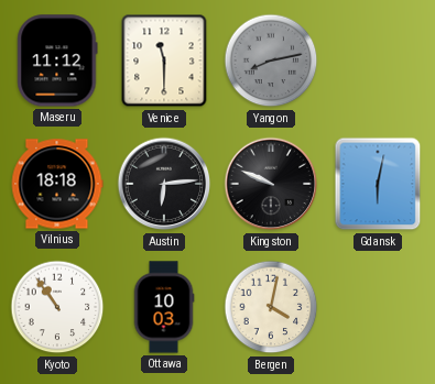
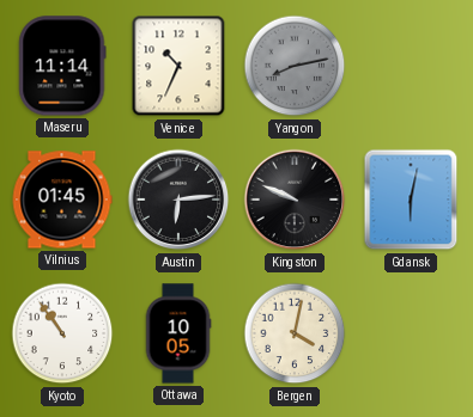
Maseru: 11:12 -> 11:14 (62, 66)
Venice: 11:30 -> 10:34 (178, 66)
Vilnius: 18:18 -> 01:45 (62, 200)
Ottawa: 10:03 -> 10:05 (178, 333)
